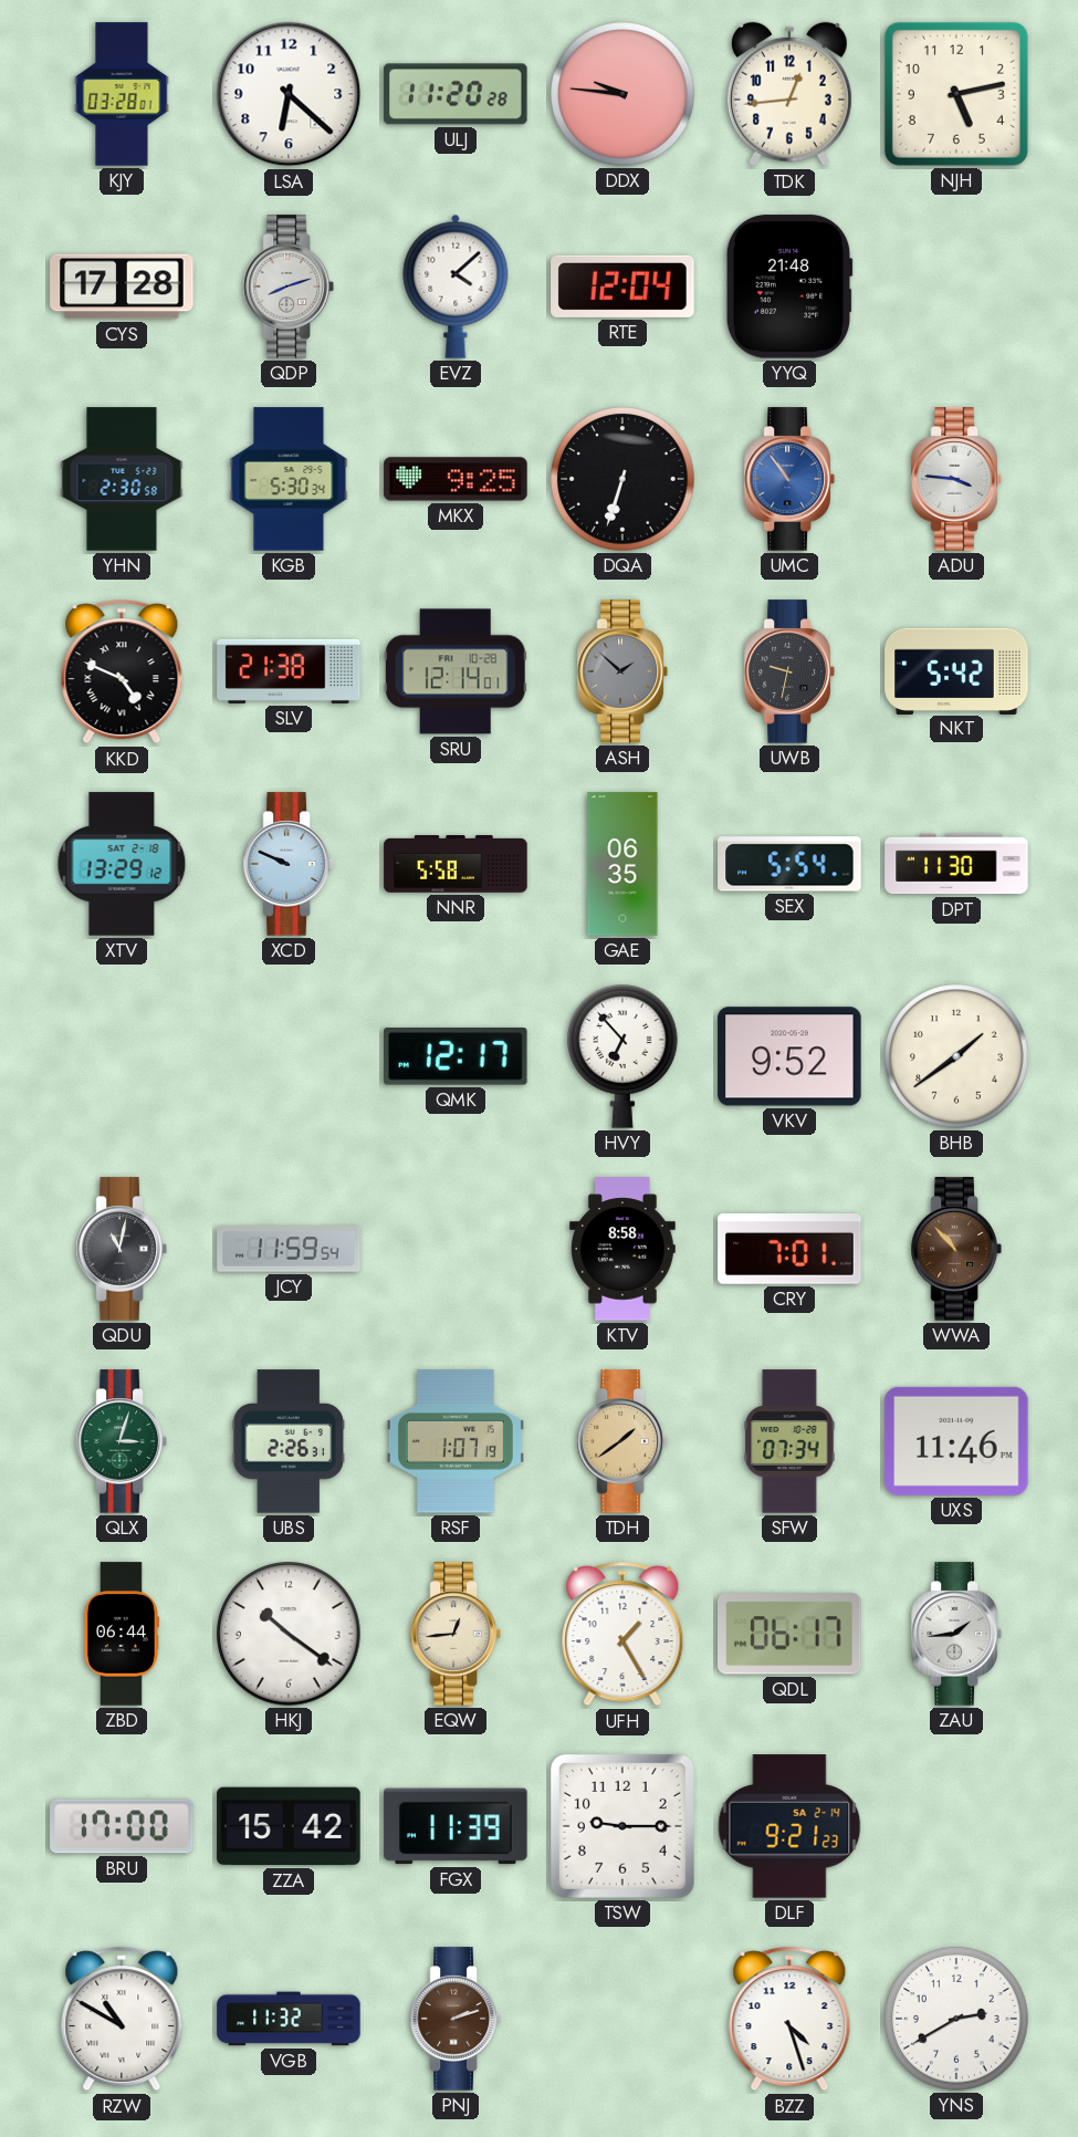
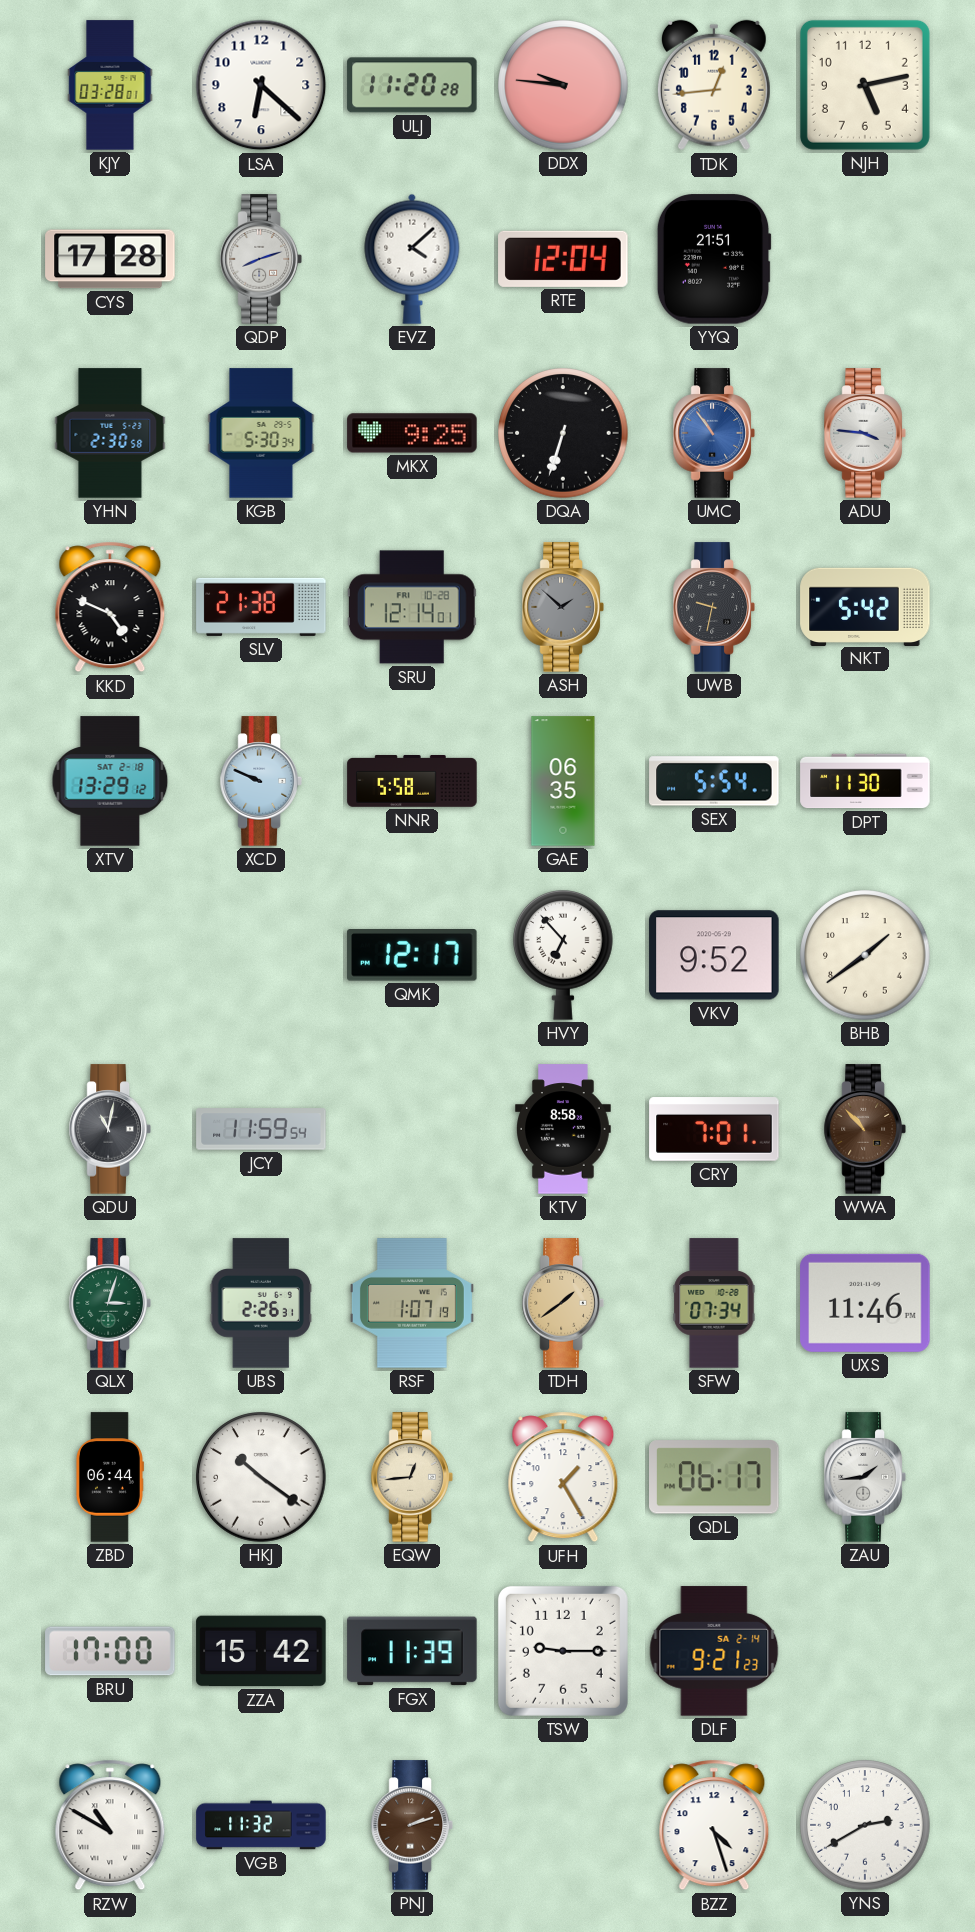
YYQ: 21:48 -> 21:51 (714, 259)
